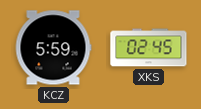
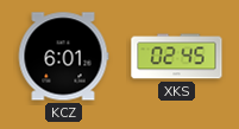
KCZ: 5:59 -> 6:01 (63, 57)
